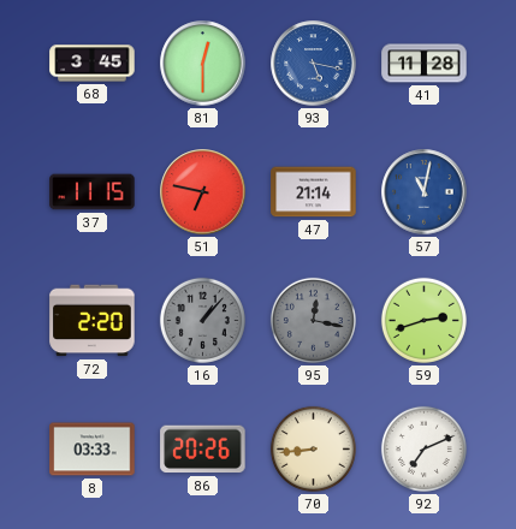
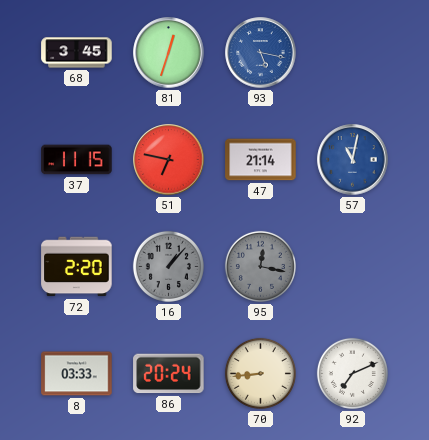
81: 12:30 -> 12:33 (169, 53)
41: 11:28 -> none (425, 64)
59: 2:42 -> none (423, 320)
86: 20:26 -> 20:24 (169, 374)
